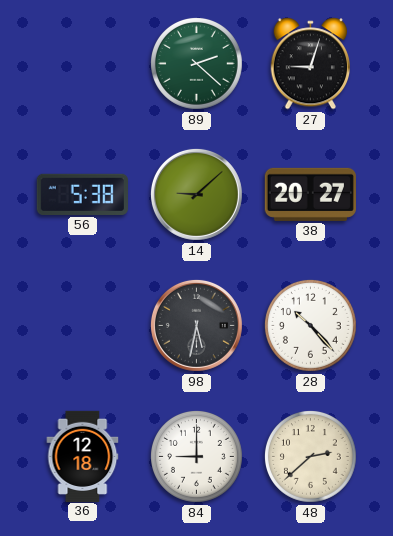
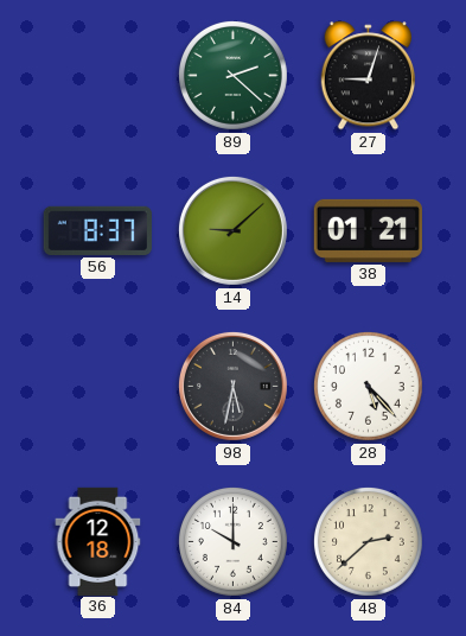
56: 5:38 -> 8:37 (97, 230)
38: 20:27 -> 01:21 (368, 230)
28: 10:23 -> 5:23 (368, 386)
84: 9:00 -> 10:00 (232, 541)
